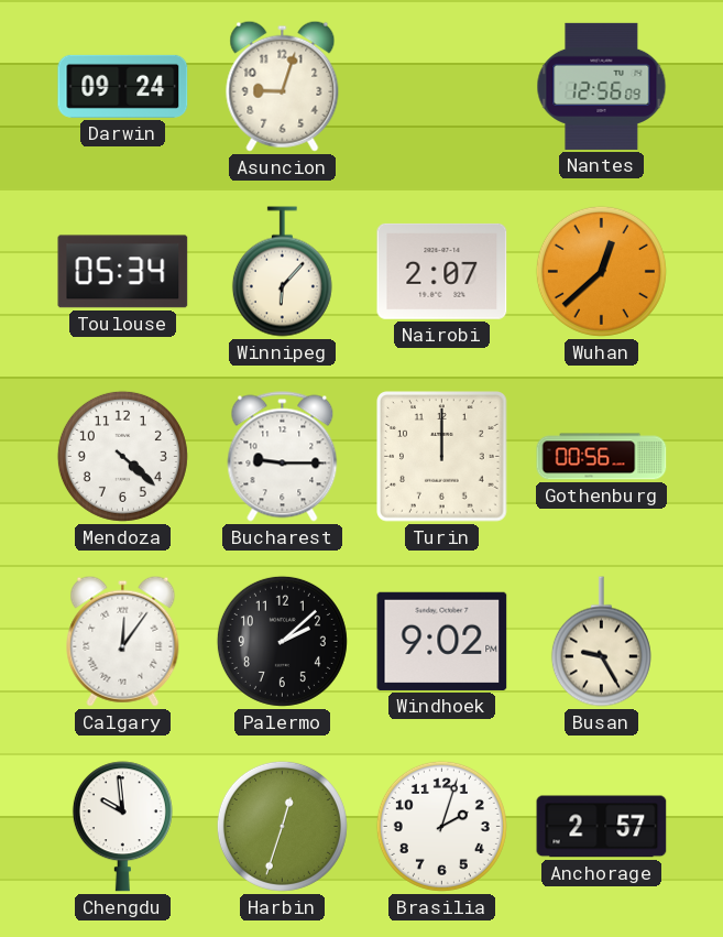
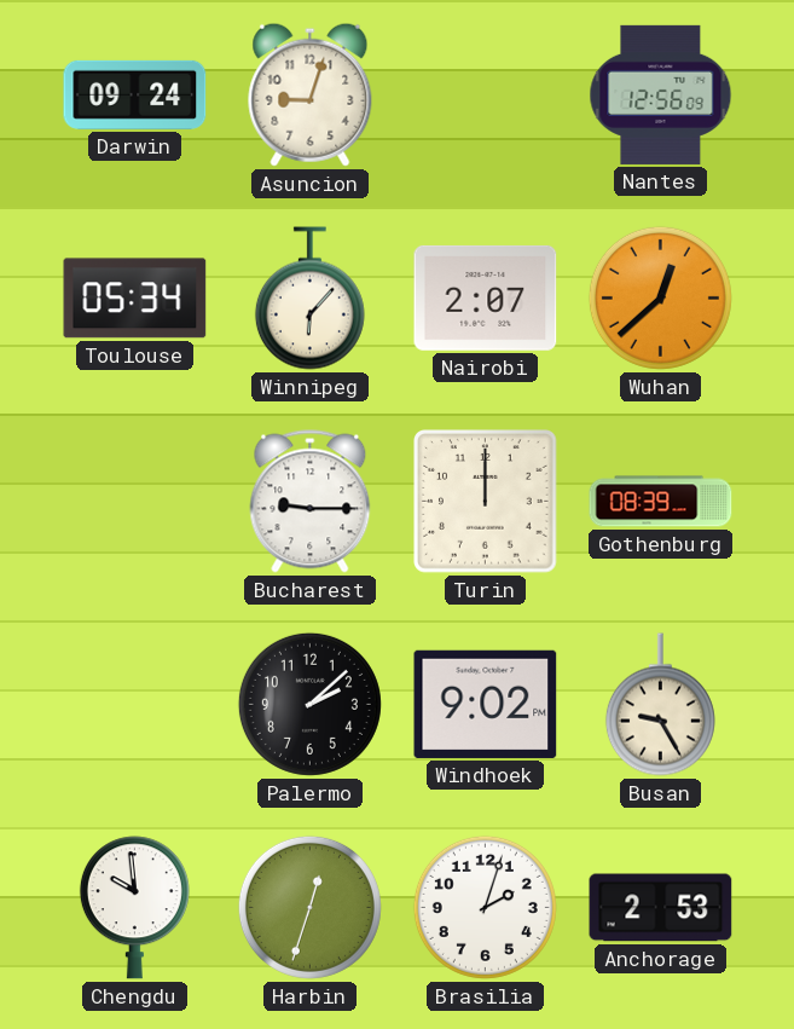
Mendoza: 4:22 -> none (122, 456)
Gothenburg: 00:56 -> 08:39 (661, 502)
Calgary: 12:06 -> none (123, 641)
Anchorage: 2:57 -> 2:53 (661, 908)
